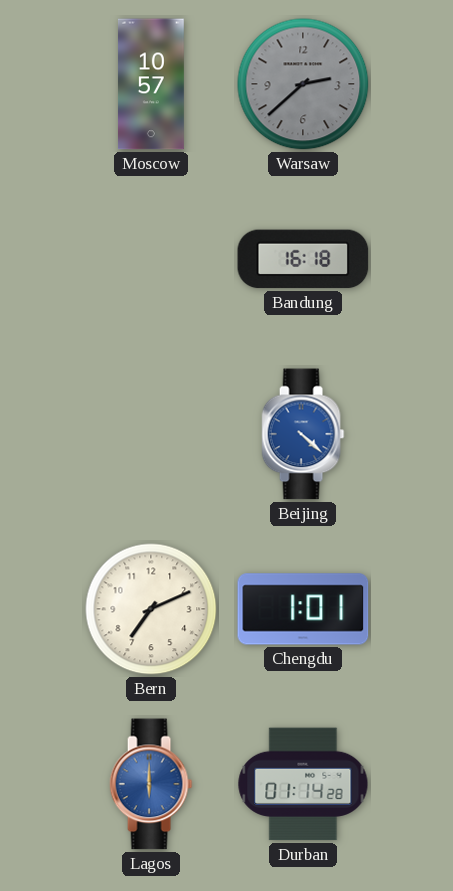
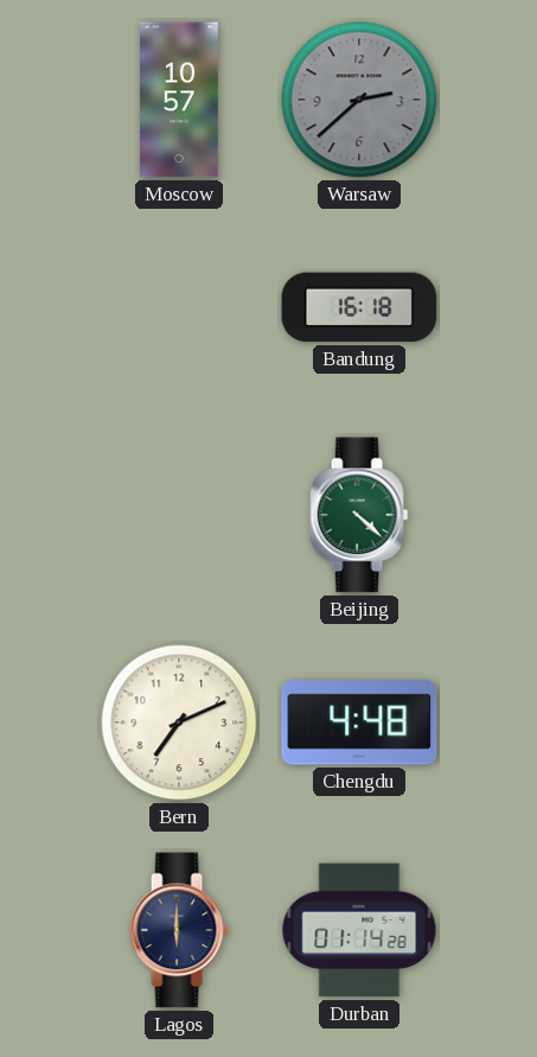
Beijing dial: blue -> green (359, 515)
Chengdu: 1:01 -> 4:48 (359, 722)
Lagos dial: blue -> navy (179, 930)
